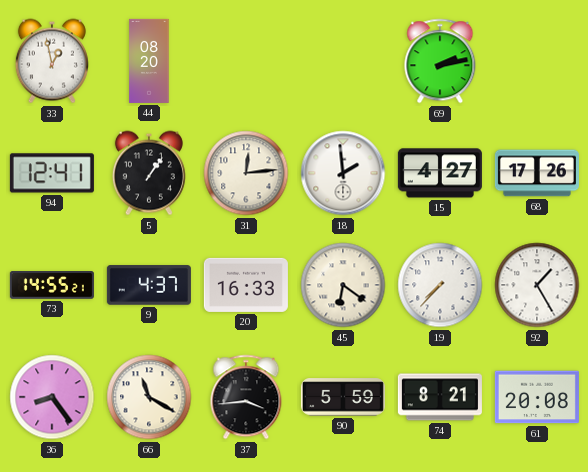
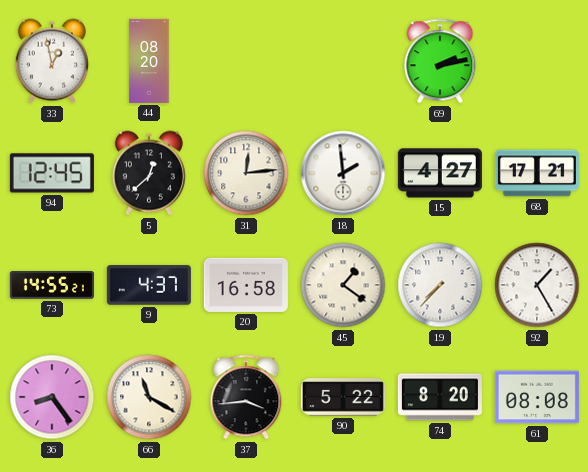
94: 12:41 -> 12:45 (52, 173)
5: 1:06 -> 12:38 (149, 173)
68: 17:26 -> 17:21 (537, 173)
20: 16:33 -> 16:58 (246, 285)
45: 6:21 -> 1:21 (343, 285)
90: 5:59 -> 5:22 (343, 397)
74: 8:21 -> 8:20 (440, 397)
61: 20:08 -> 08:08 (537, 397)
